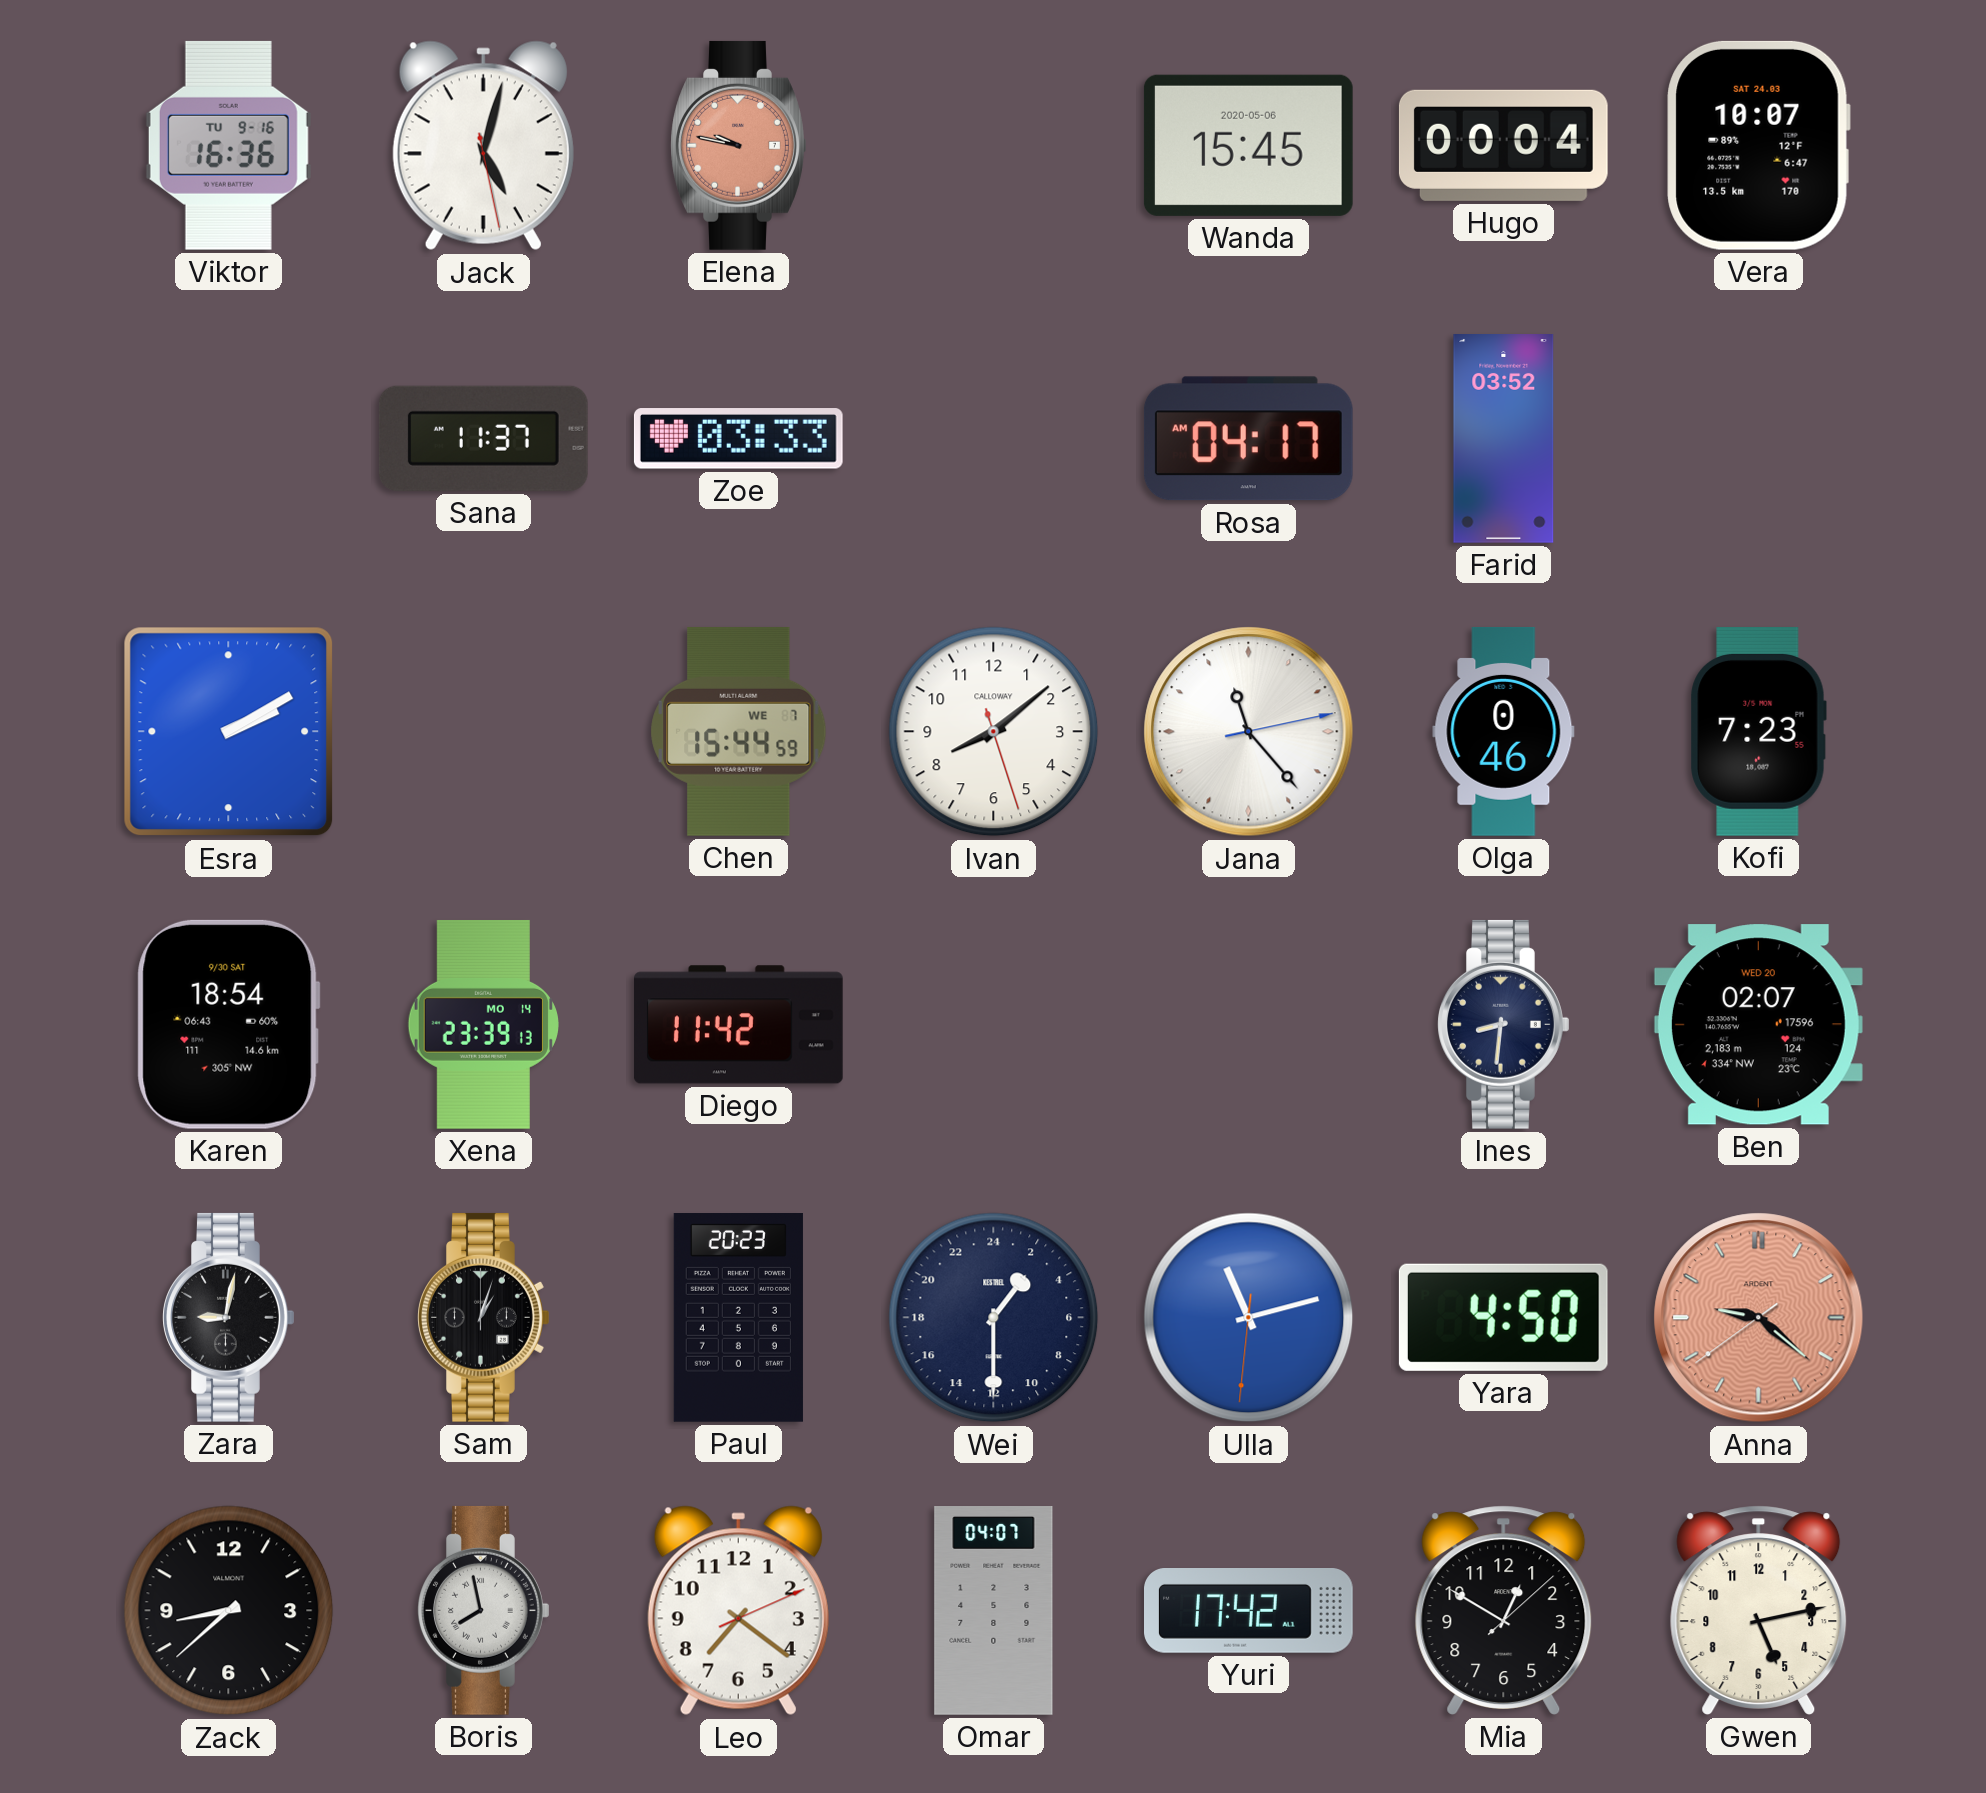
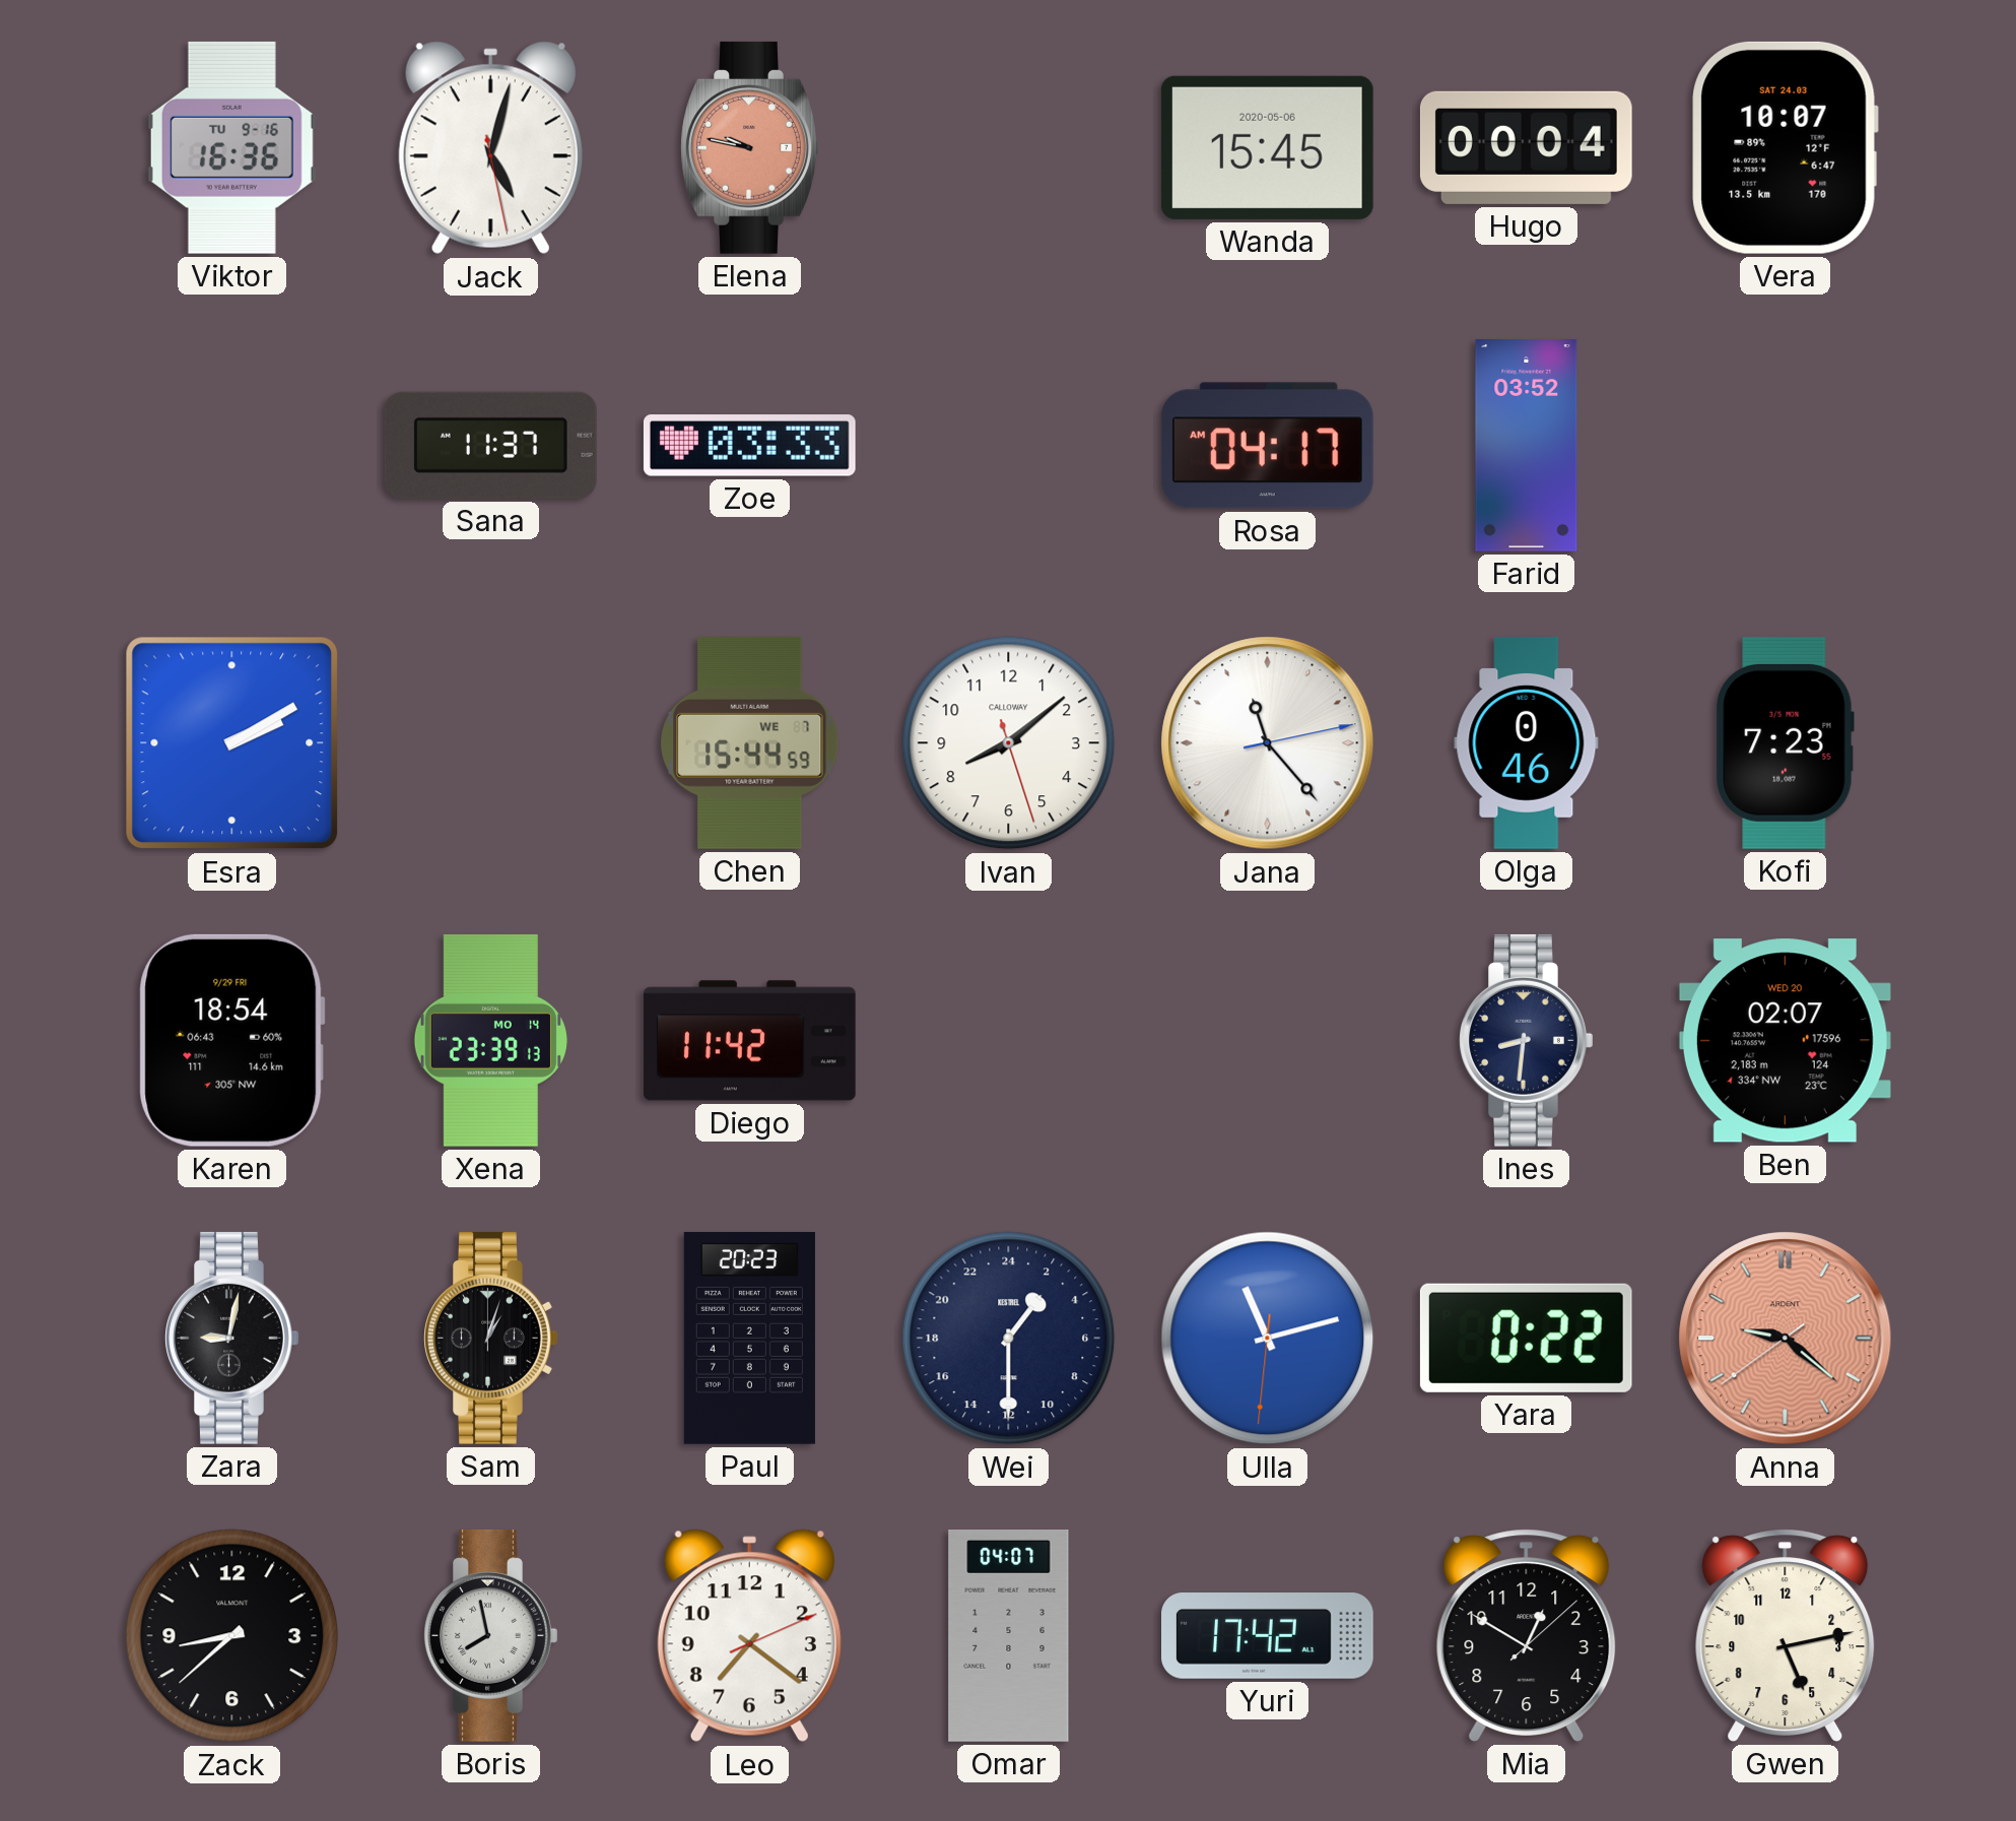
Karen date: 9/30 SAT -> 9/29 FRI (231, 1040)
Yara: 4:50 -> 0:22 (1526, 1338)
